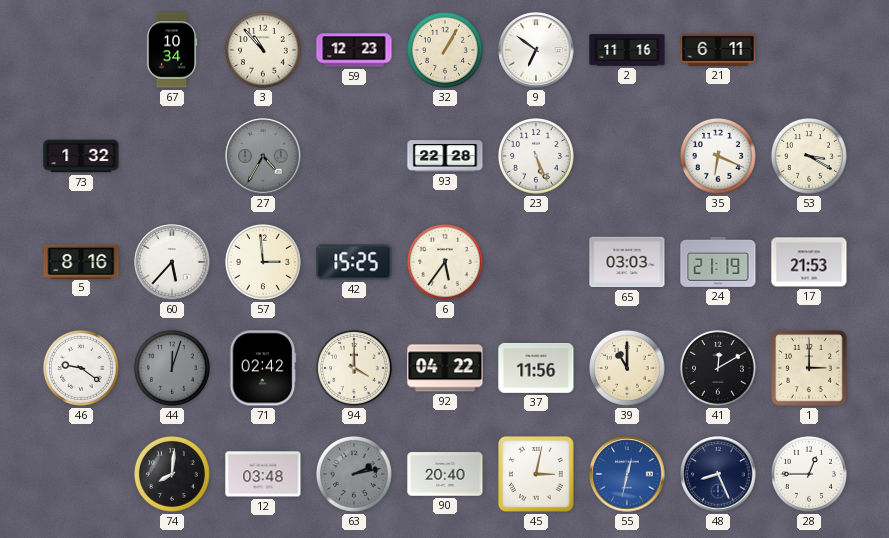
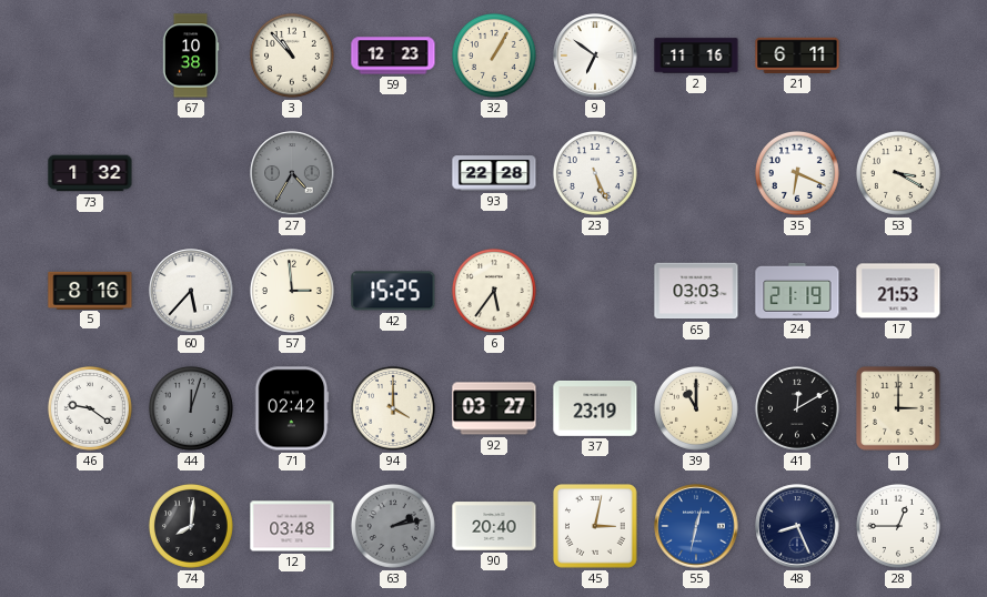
67: 10:34 -> 10:38 (191, 55)
92: 04:22 -> 03:27 (494, 408)
37: 11:56 -> 23:19 (595, 408)
